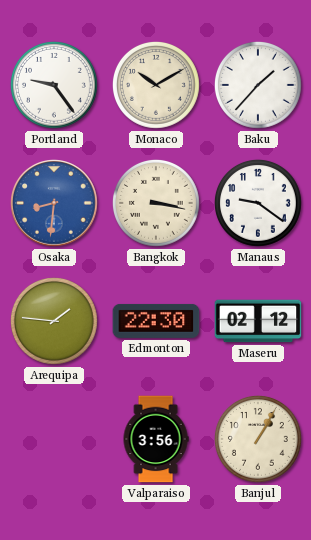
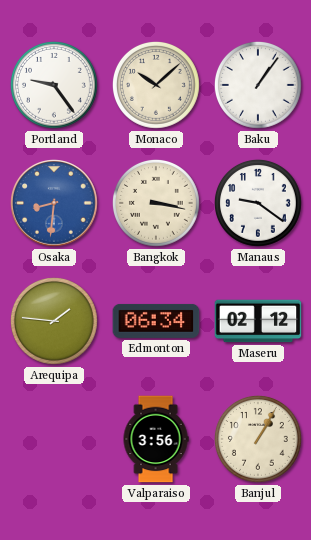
Monaco: 10:10 -> 10:08 (156, 85)
Baku: 1:37 -> 1:06 (258, 85)
Edmonton: 22:30 -> 06:34 (156, 321)
